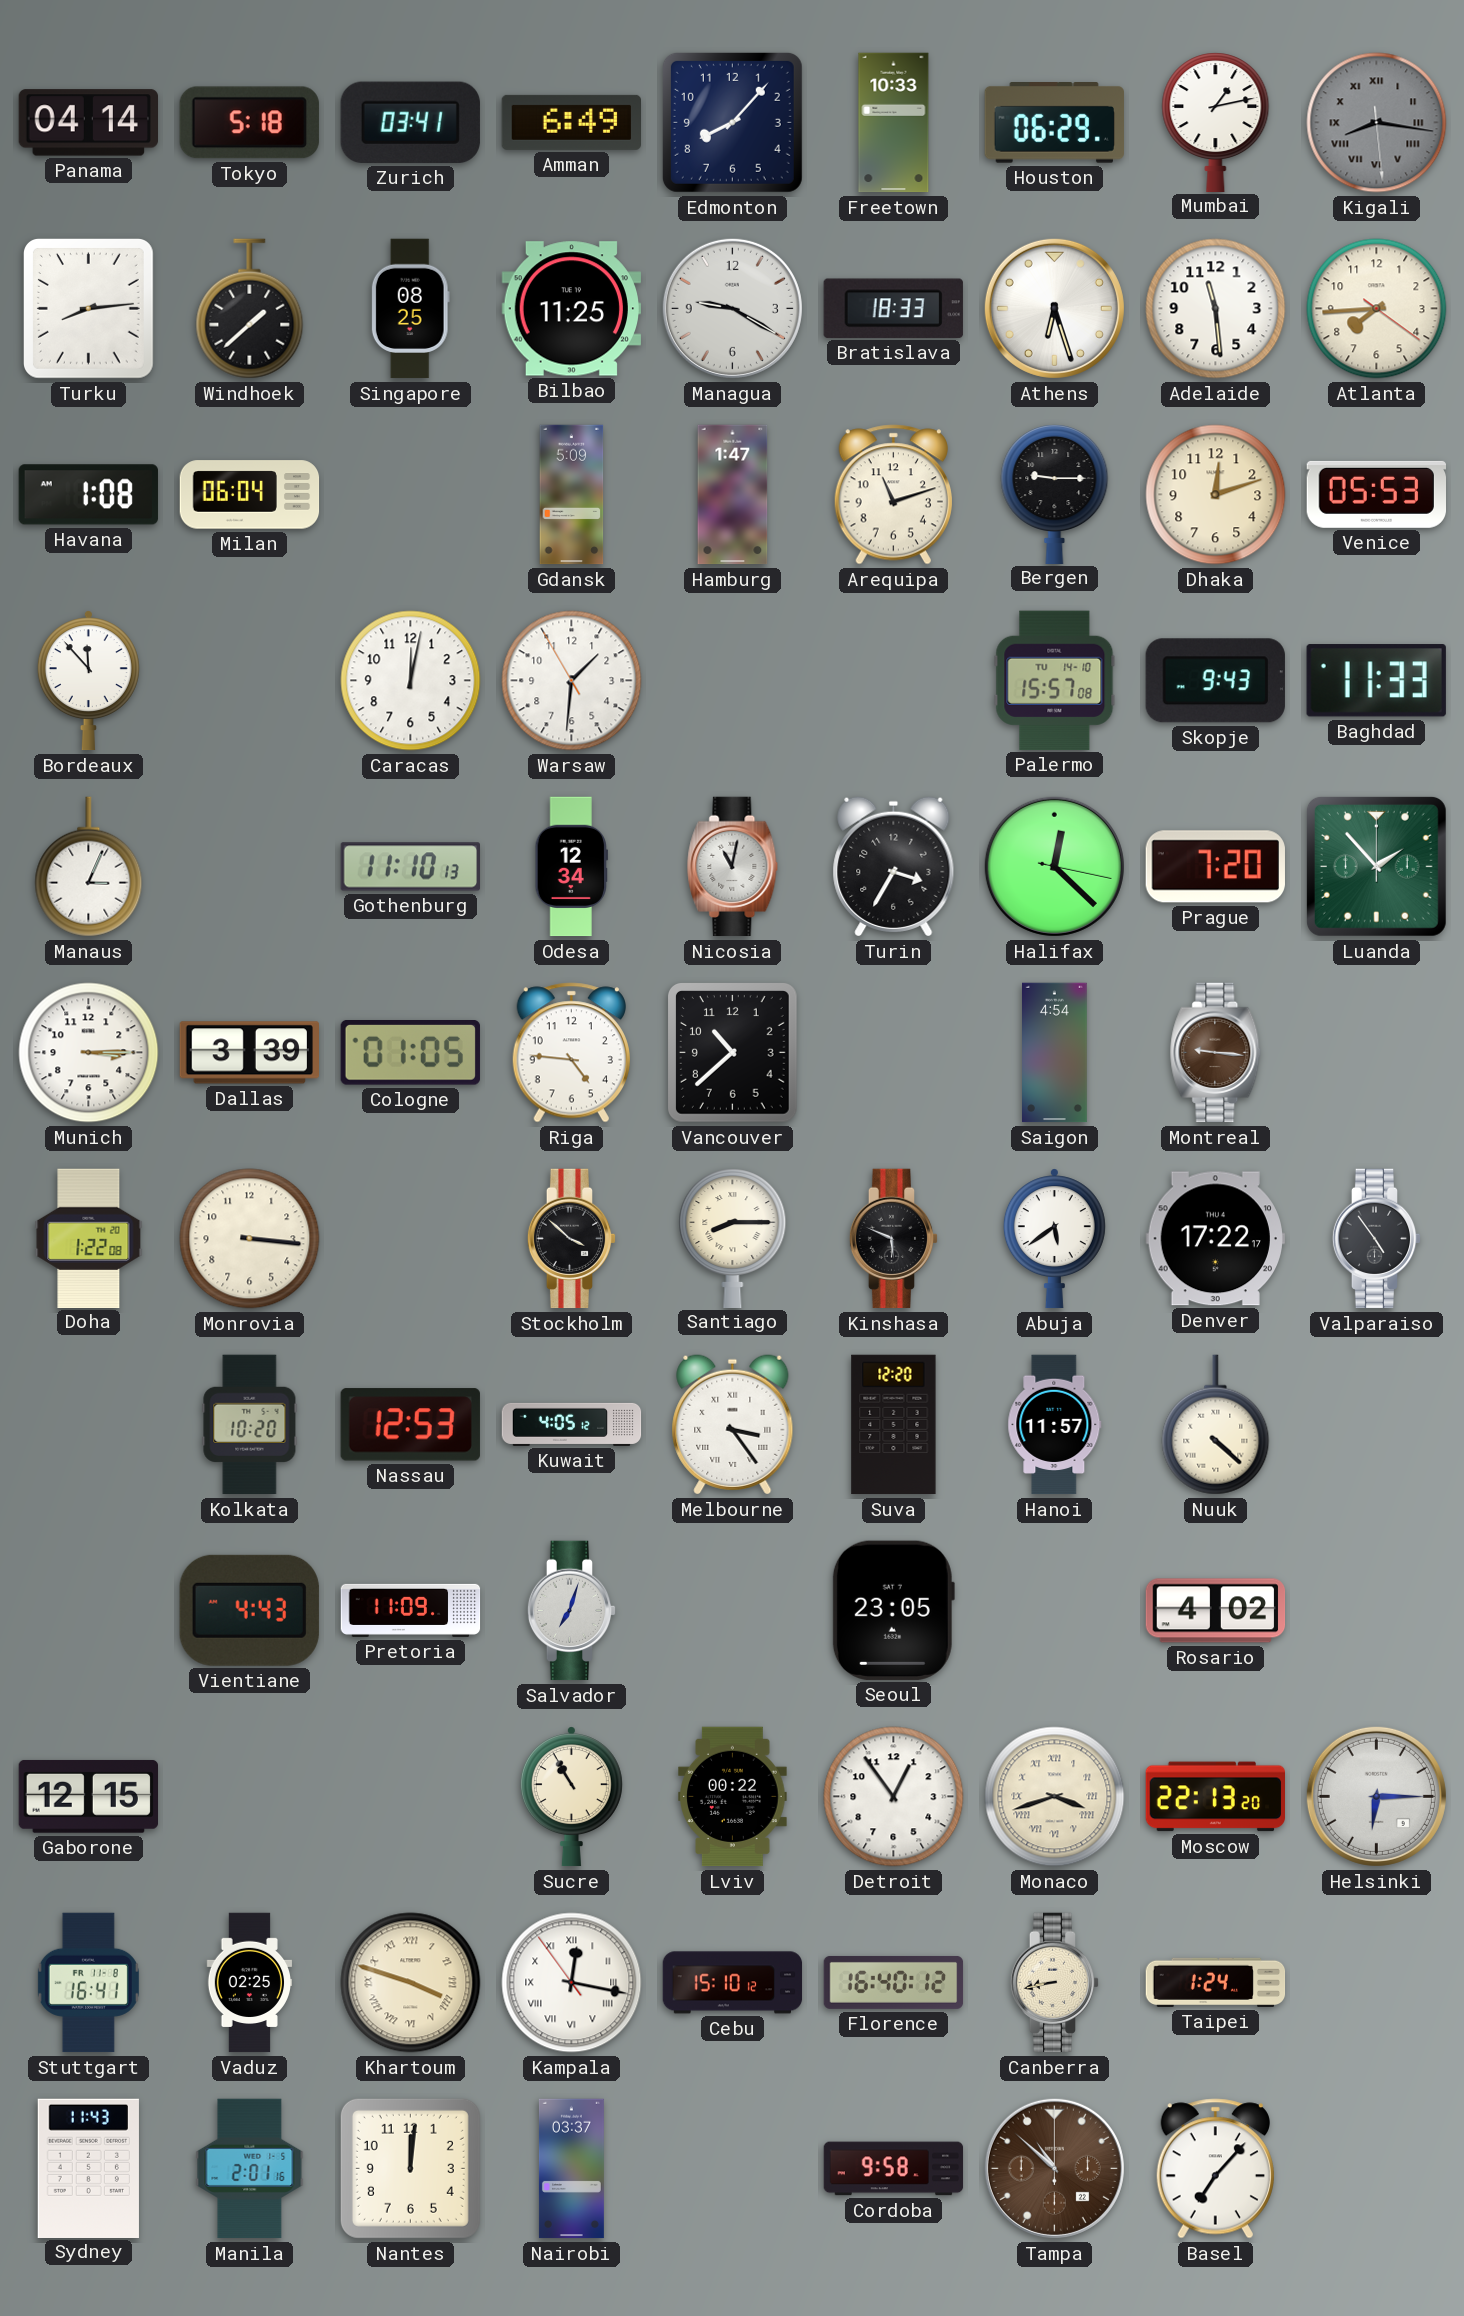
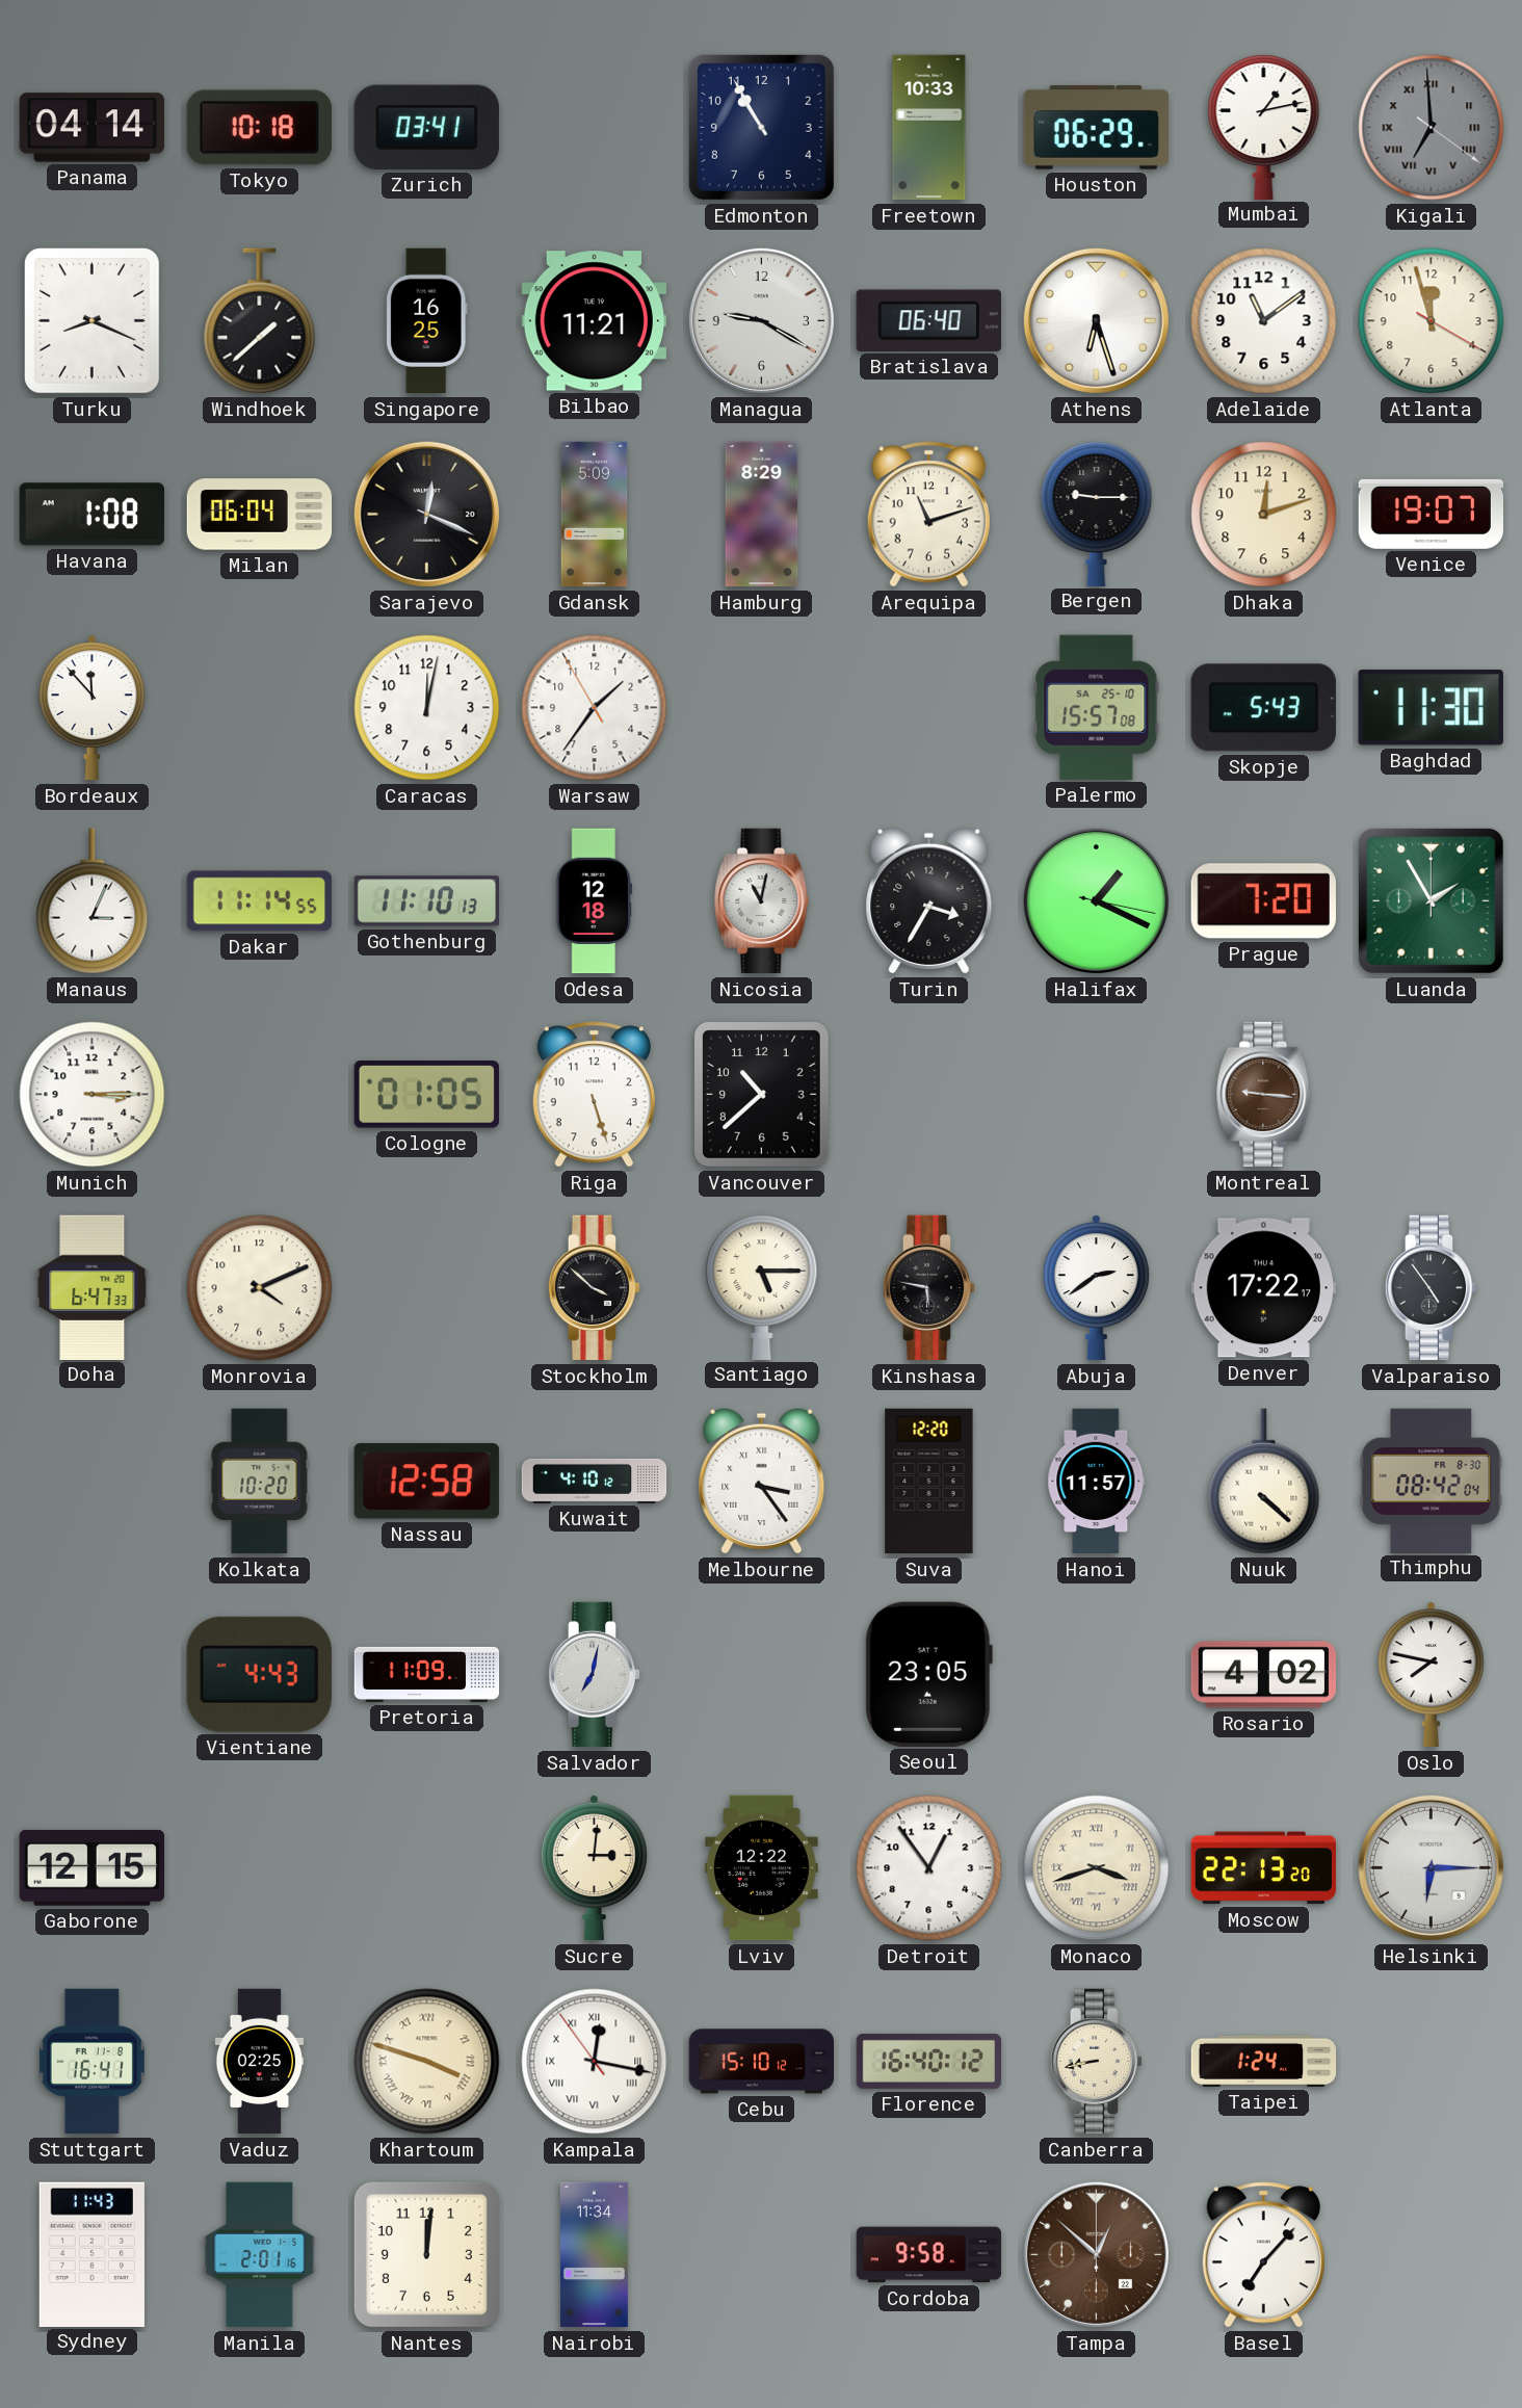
Tokyo: 5:18 -> 10:18 (259, 128)
Amman: 6:49 -> none (571, 122)
Edmonton: 8:07 -> 10:55 (761, 127)
Kigali: 8:16 -> 6:59 (1432, 128)
Turku: 8:14 -> 8:19 (91, 320)
Singapore: 08:25 -> 16:25 (426, 321)
Bilbao: 11:25 -> 11:21 (594, 321)
Bratislava: 18:33 -> 06:40 (928, 320)
Adelaide: 11:29 -> 11:09 (1264, 321)
Atlanta: 7:44 -> 11:57 (1432, 321)
Sarajevo: none -> 12:19 (426, 514)
Hamburg: 1:47 -> 8:29 (762, 515)
Venice: 05:53 -> 19:07 (1431, 514)
Warsaw: 1:30 -> 1:35 (595, 708)
Palermo date: TU 14-10 -> SA 25-10 (1097, 707)
Skopje: 9:43 -> 5:43 (1263, 708)
Baghdad: 11:33 -> 11:30 (1431, 708)
Dakar: none -> 11:14 (259, 901)
Odesa: 12:34 -> 12:18 (594, 901)
Halifax: 12:22 -> 1:19 (1096, 900)
Luanda: 1:53 -> 1:55 (1431, 900)
Dallas: 3:39 -> none (249, 1053)
Riga: 4:46 -> 5:27 (594, 1095)
Saigon: 4:54 -> none (1055, 1053)
Doha: 1:22 -> 6:47 (93, 1287)
Monrovia: 3:16 -> 4:11 (260, 1288)
Santiago: 8:15 -> 5:15 (762, 1287)
Kinshasa: 5:49 -> 5:47 (929, 1288)
Abuja: 5:39 -> 2:39 (1096, 1288)
Nassau: 12:53 -> 12:58 (426, 1482)
Kuwait: 4:05 -> 4:10 (595, 1481)
Thimphu: none -> 08:42 (1432, 1481)
Salvador: 7:03 -> 7:02 (595, 1675)
Oslo: none -> 7:47 (1431, 1675)
Sucre: 10:55 -> 3:01 (594, 1868)
Lviv: 00:22 -> 12:22 (762, 1868)
Nairobi: 03:37 -> 11:34 (594, 2255)
Tampa: 10:52 -> 12:52 (1096, 2254)
